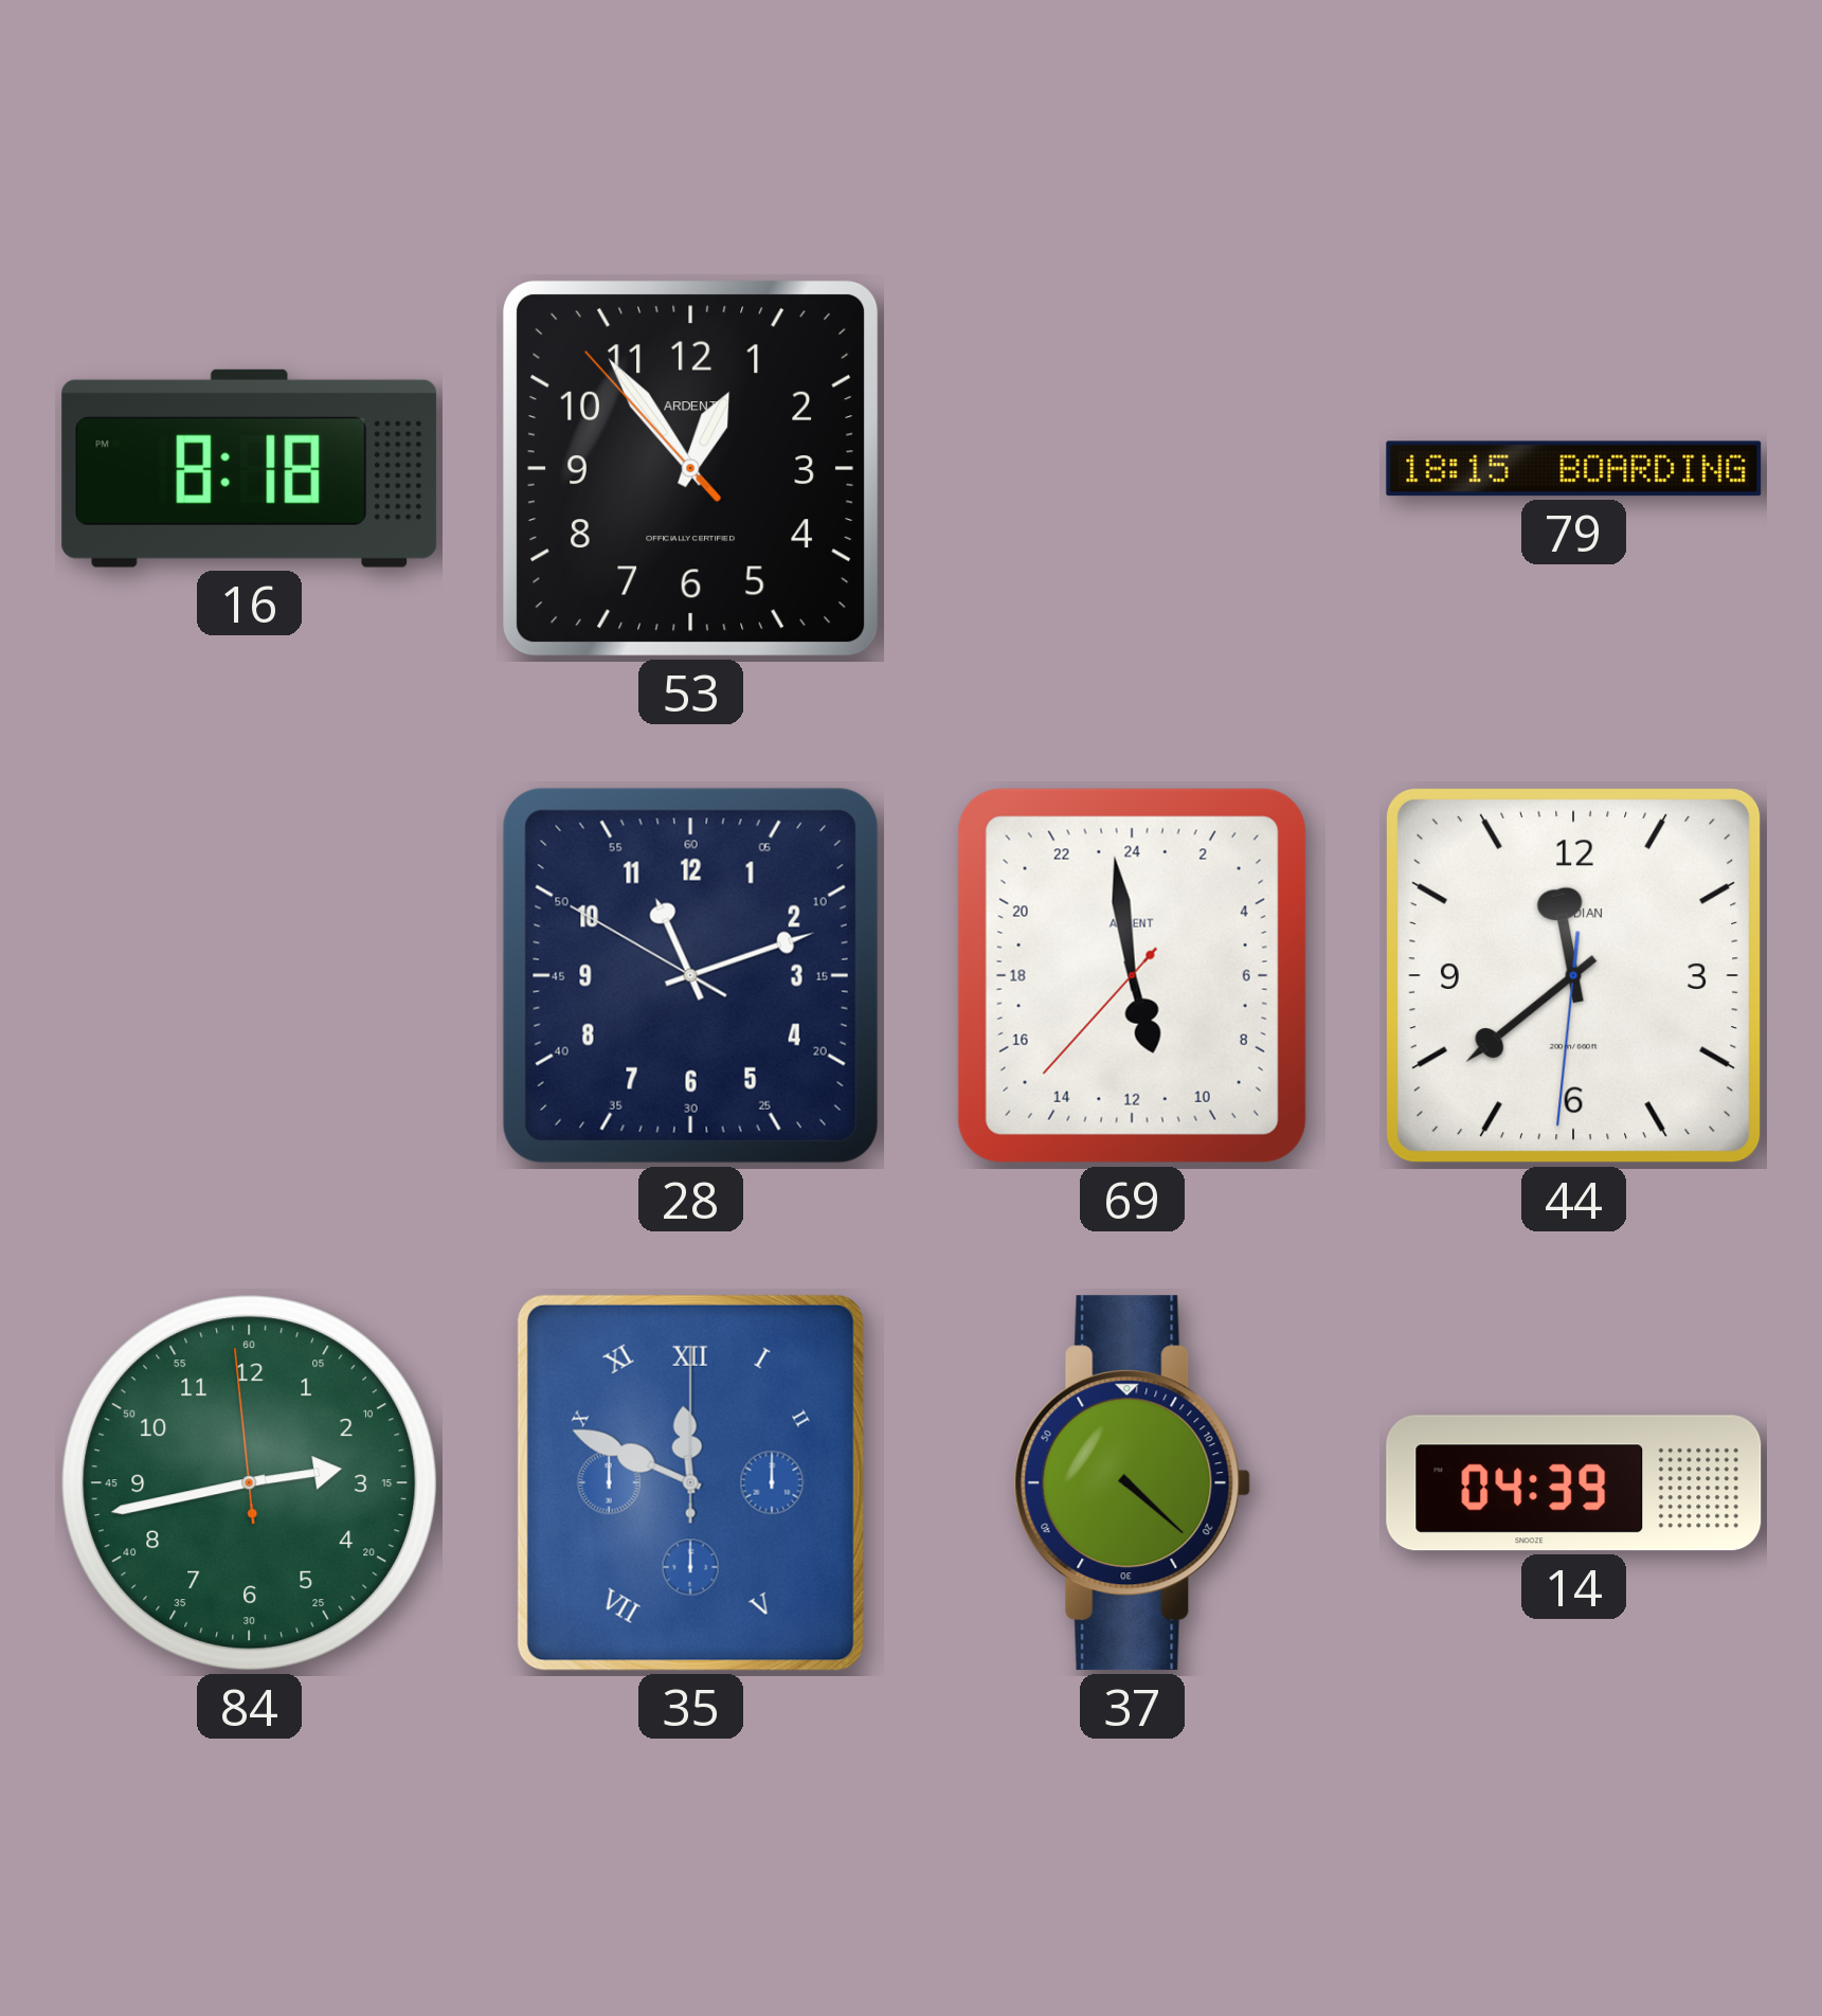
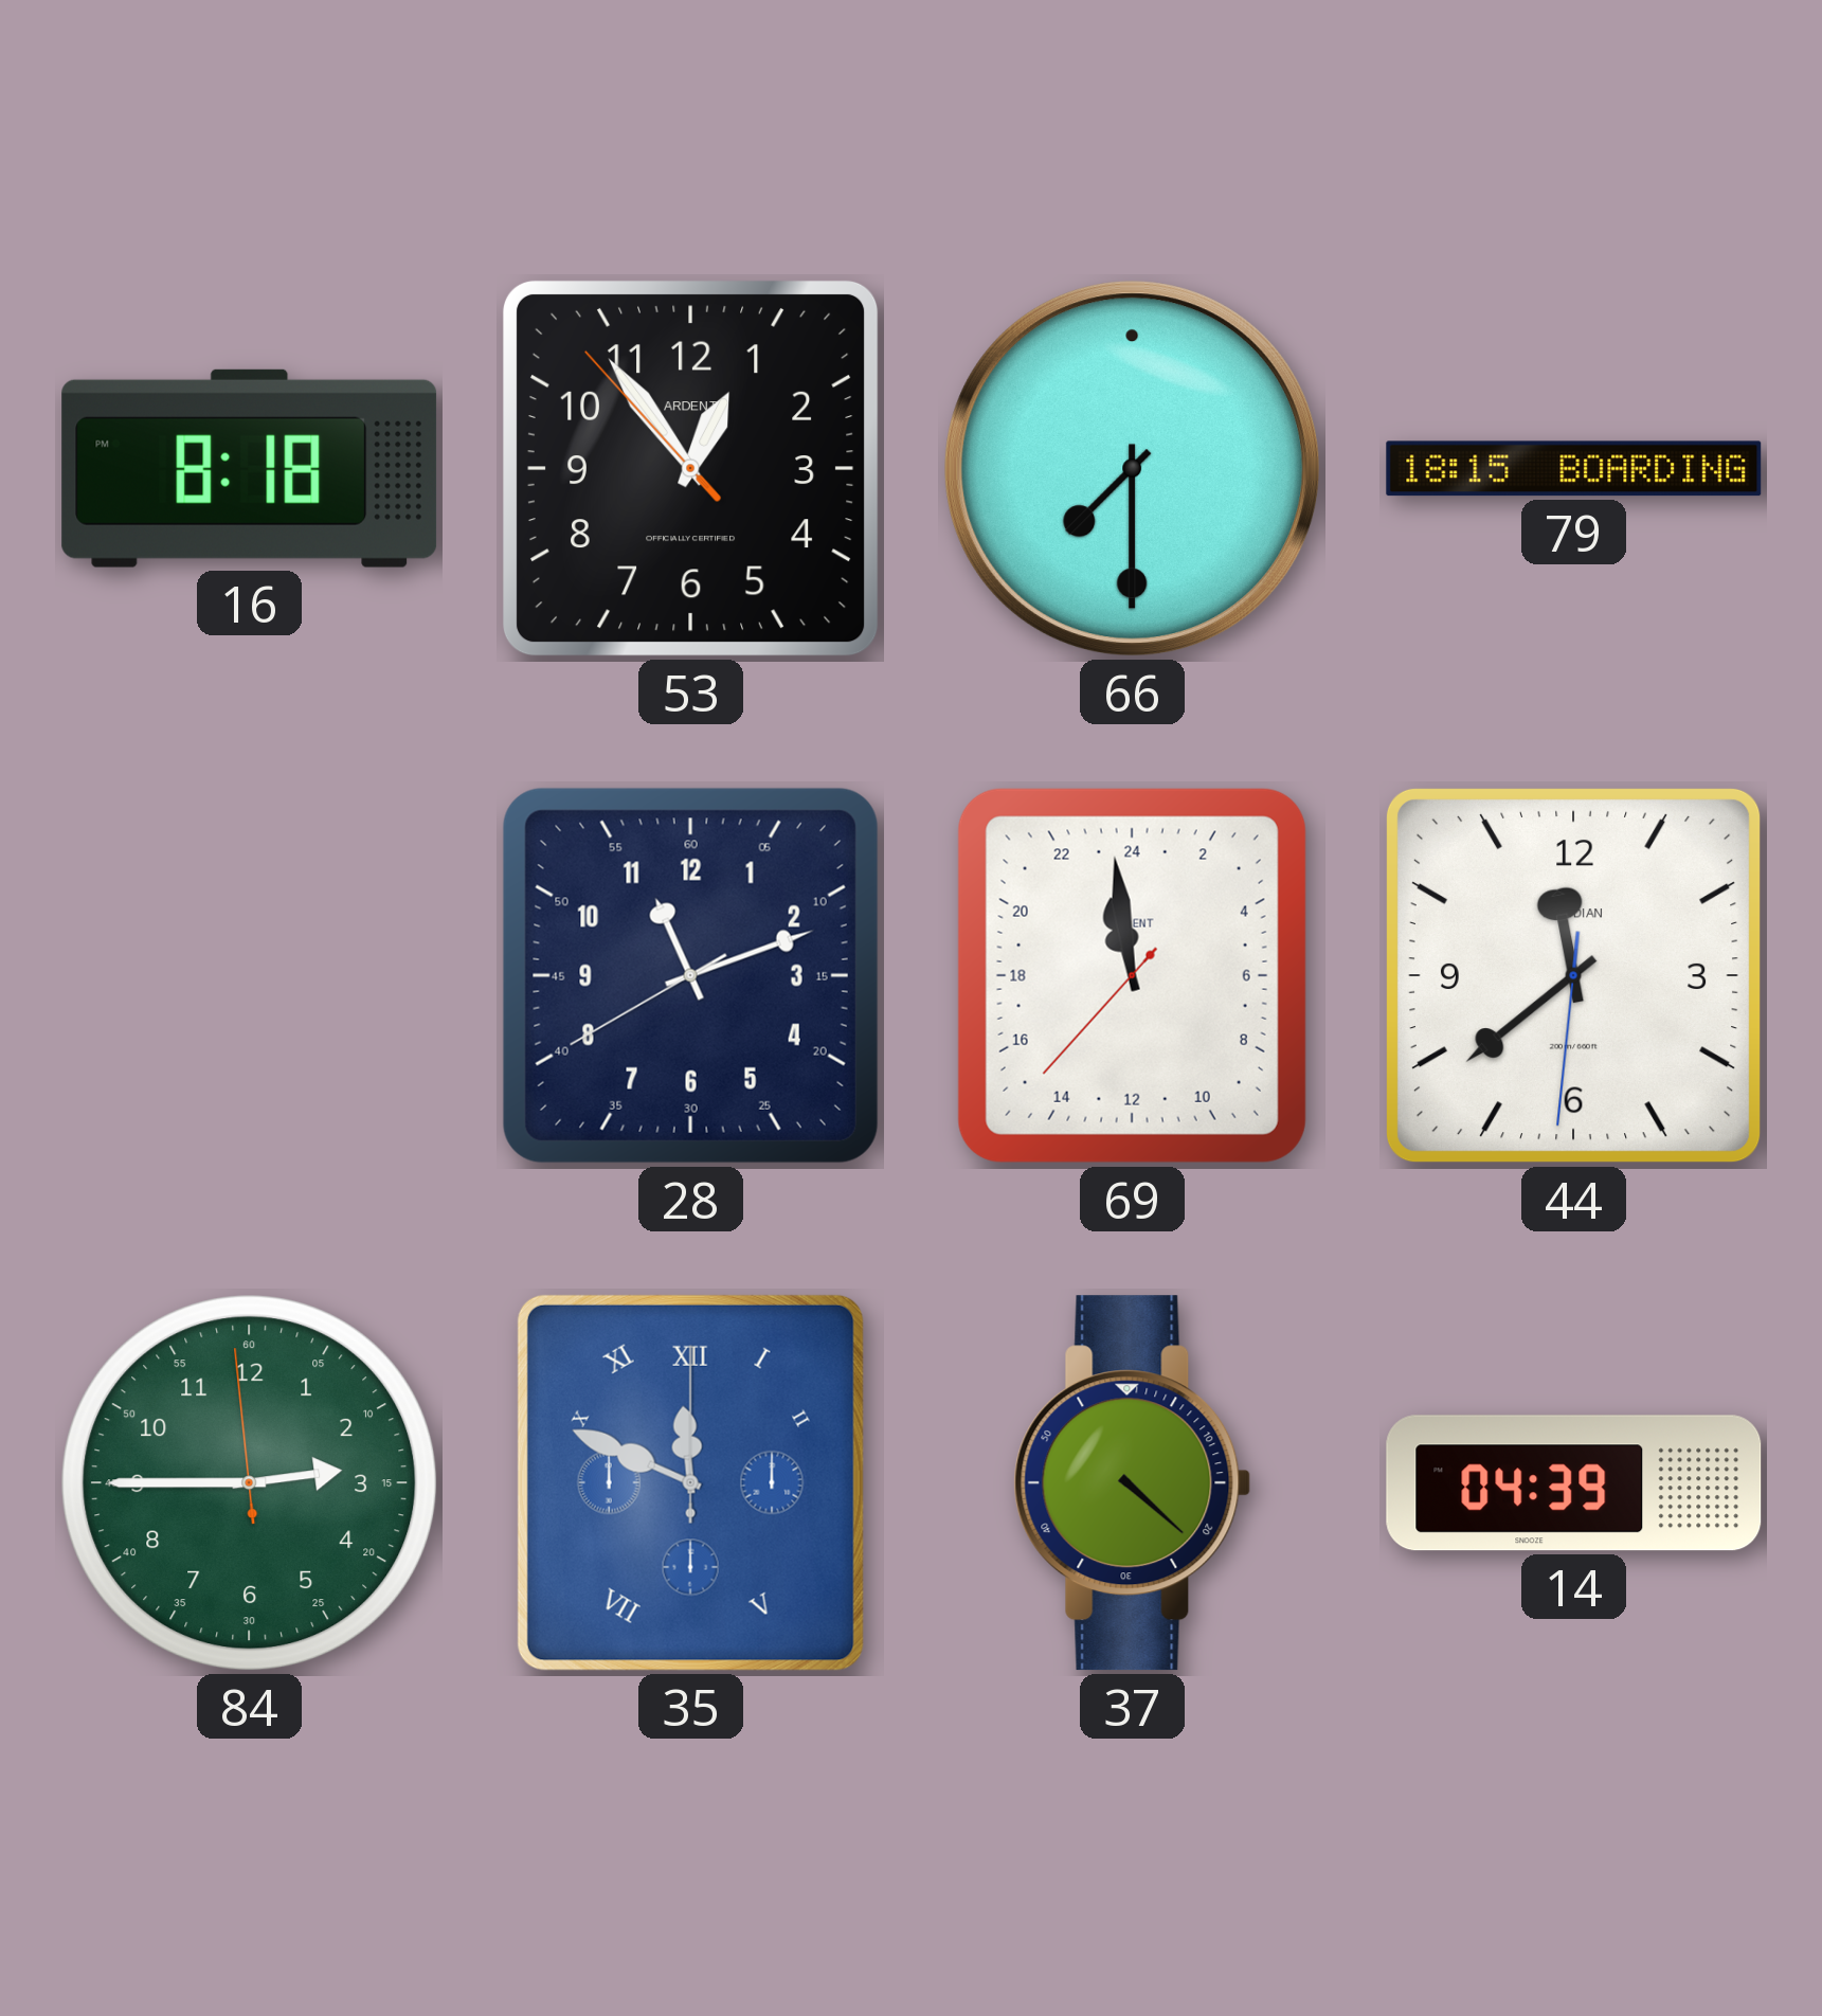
66: none -> 7:30 (1133, 469)
28: 11:11:50 -> 11:11:40 (690, 975)
69: 10:58 -> 22:58 (1132, 975)
84: 2:42 -> 2:44 (250, 1483)
